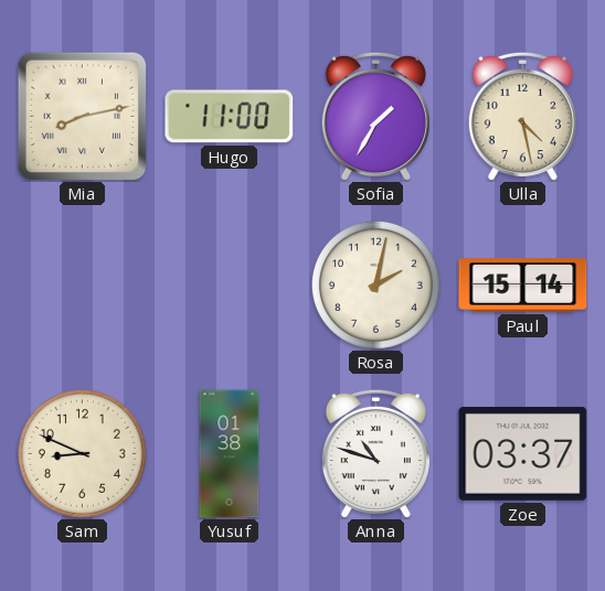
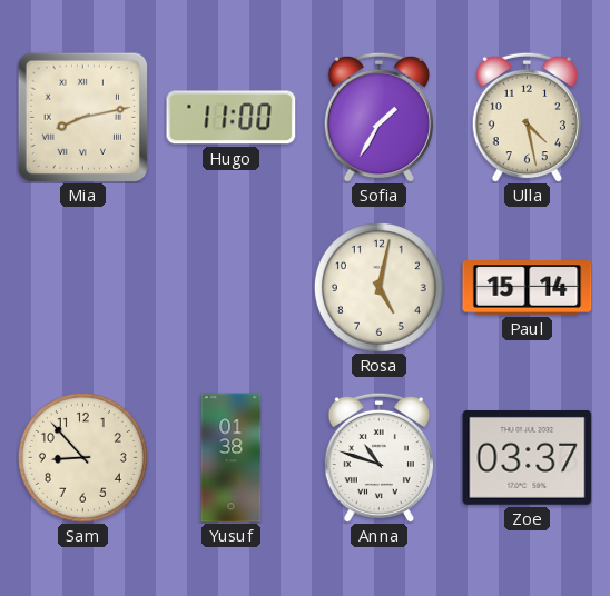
Rosa: 2:02 -> 5:02 (378, 287)
Sam: 8:49 -> 8:53 (82, 457)
